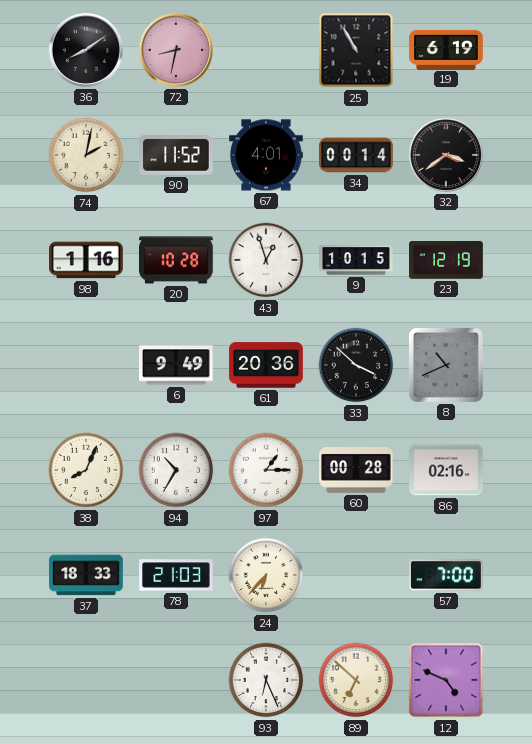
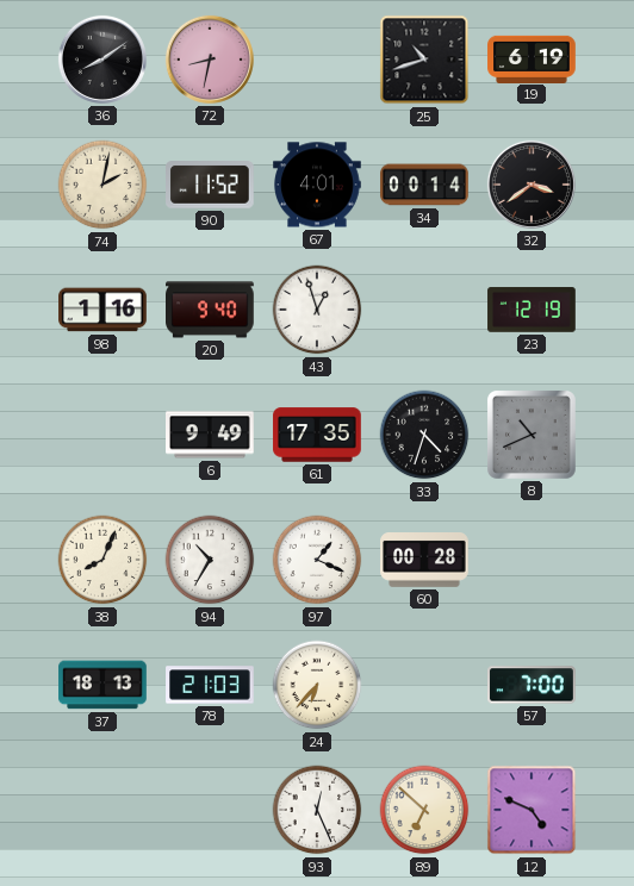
25: 10:55 -> 10:42 (424, 60)
20: 10:28 -> 9:40 (210, 310)
9: 10:15 -> none (356, 260)
61: 20:36 -> 17:35 (317, 435)
33: 3:52 -> 4:33 (424, 435)
97: 1:15 -> 1:19 (317, 560)
86: 02:16 -> none (446, 470)
37: 18:33 -> 18:13 (102, 685)
93: 6:26 -> 12:26 (317, 810)
